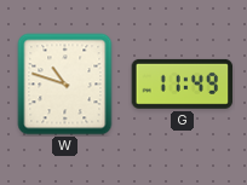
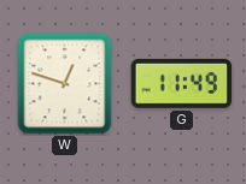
W: 10:48 -> 12:48 (65, 84)
